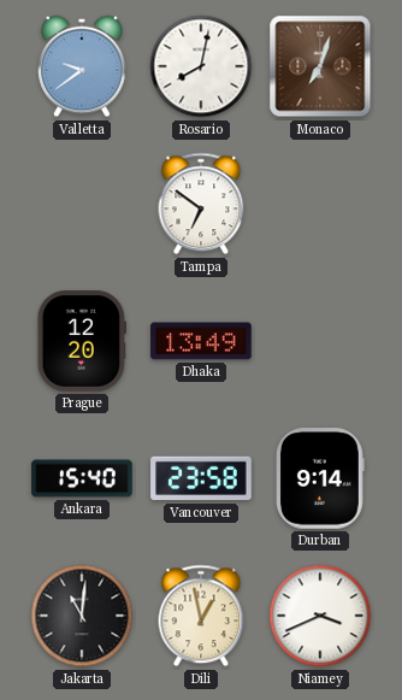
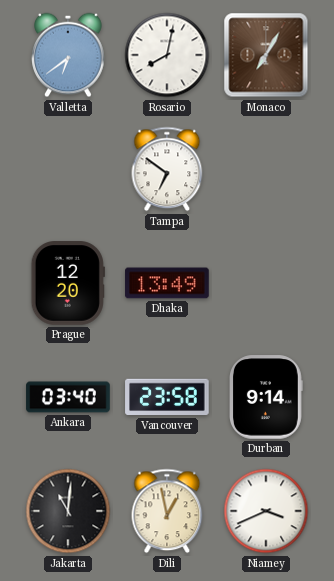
Valletta: 9:39 -> 6:39 (68, 55)
Monaco: 7:03 -> 7:05 (266, 55)
Ankara: 15:40 -> 03:40 (68, 397)
